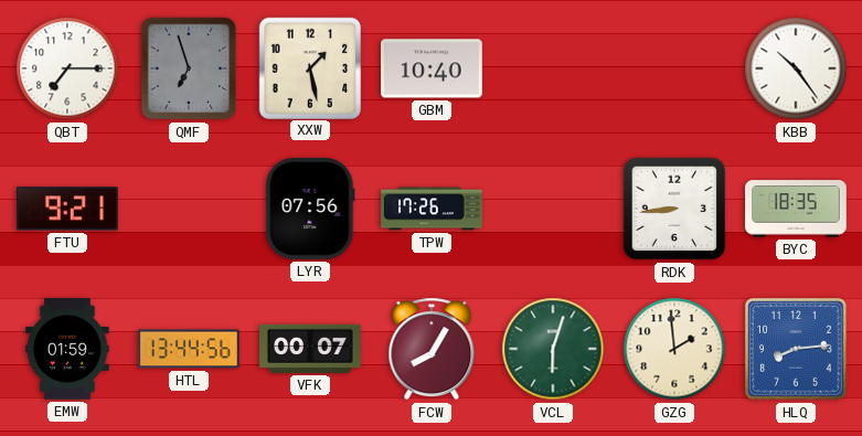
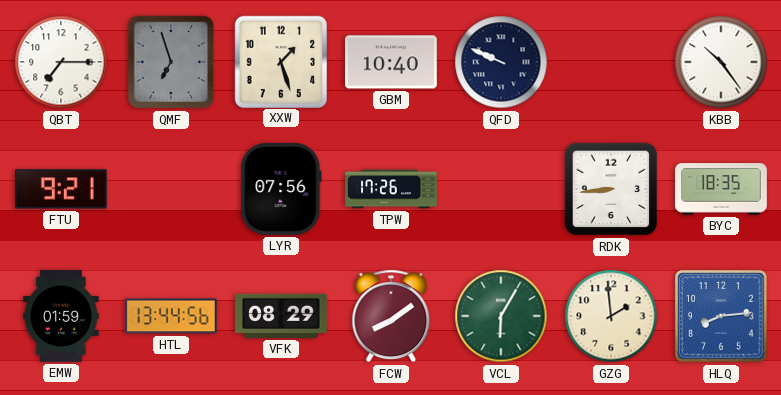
XXW: 1:28 -> 1:27 (280, 61)
QFD: none -> 9:49 (501, 62)
VFK: 00:07 -> 08:29 (282, 316)
FCW: 8:05 -> 8:09 (391, 316)
VCL: 6:03 -> 6:05 (501, 316)
